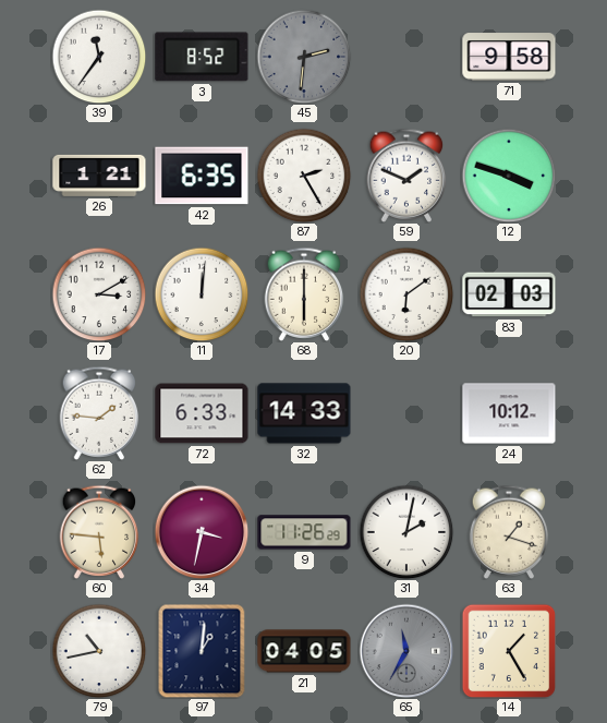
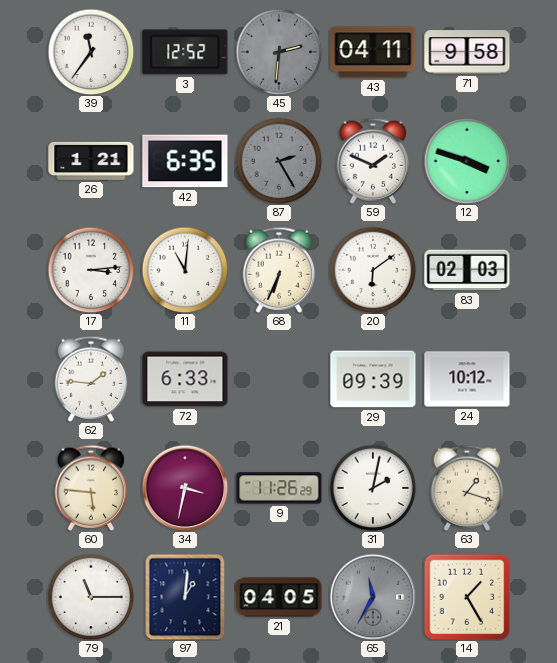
3: 8:52 -> 12:52 (185, 52)
43: none -> 04:11 (373, 52)
87 dial: white -> grey (279, 161)
17: 3:10 -> 3:14 (91, 270)
11: 12:01 -> 11:01 (185, 270)
68: 6:00 -> 6:34 (279, 270)
32: 14:33 -> none (304, 413)
29: none -> 09:39 (373, 379)
79: 10:43 -> 11:15 (91, 597)
